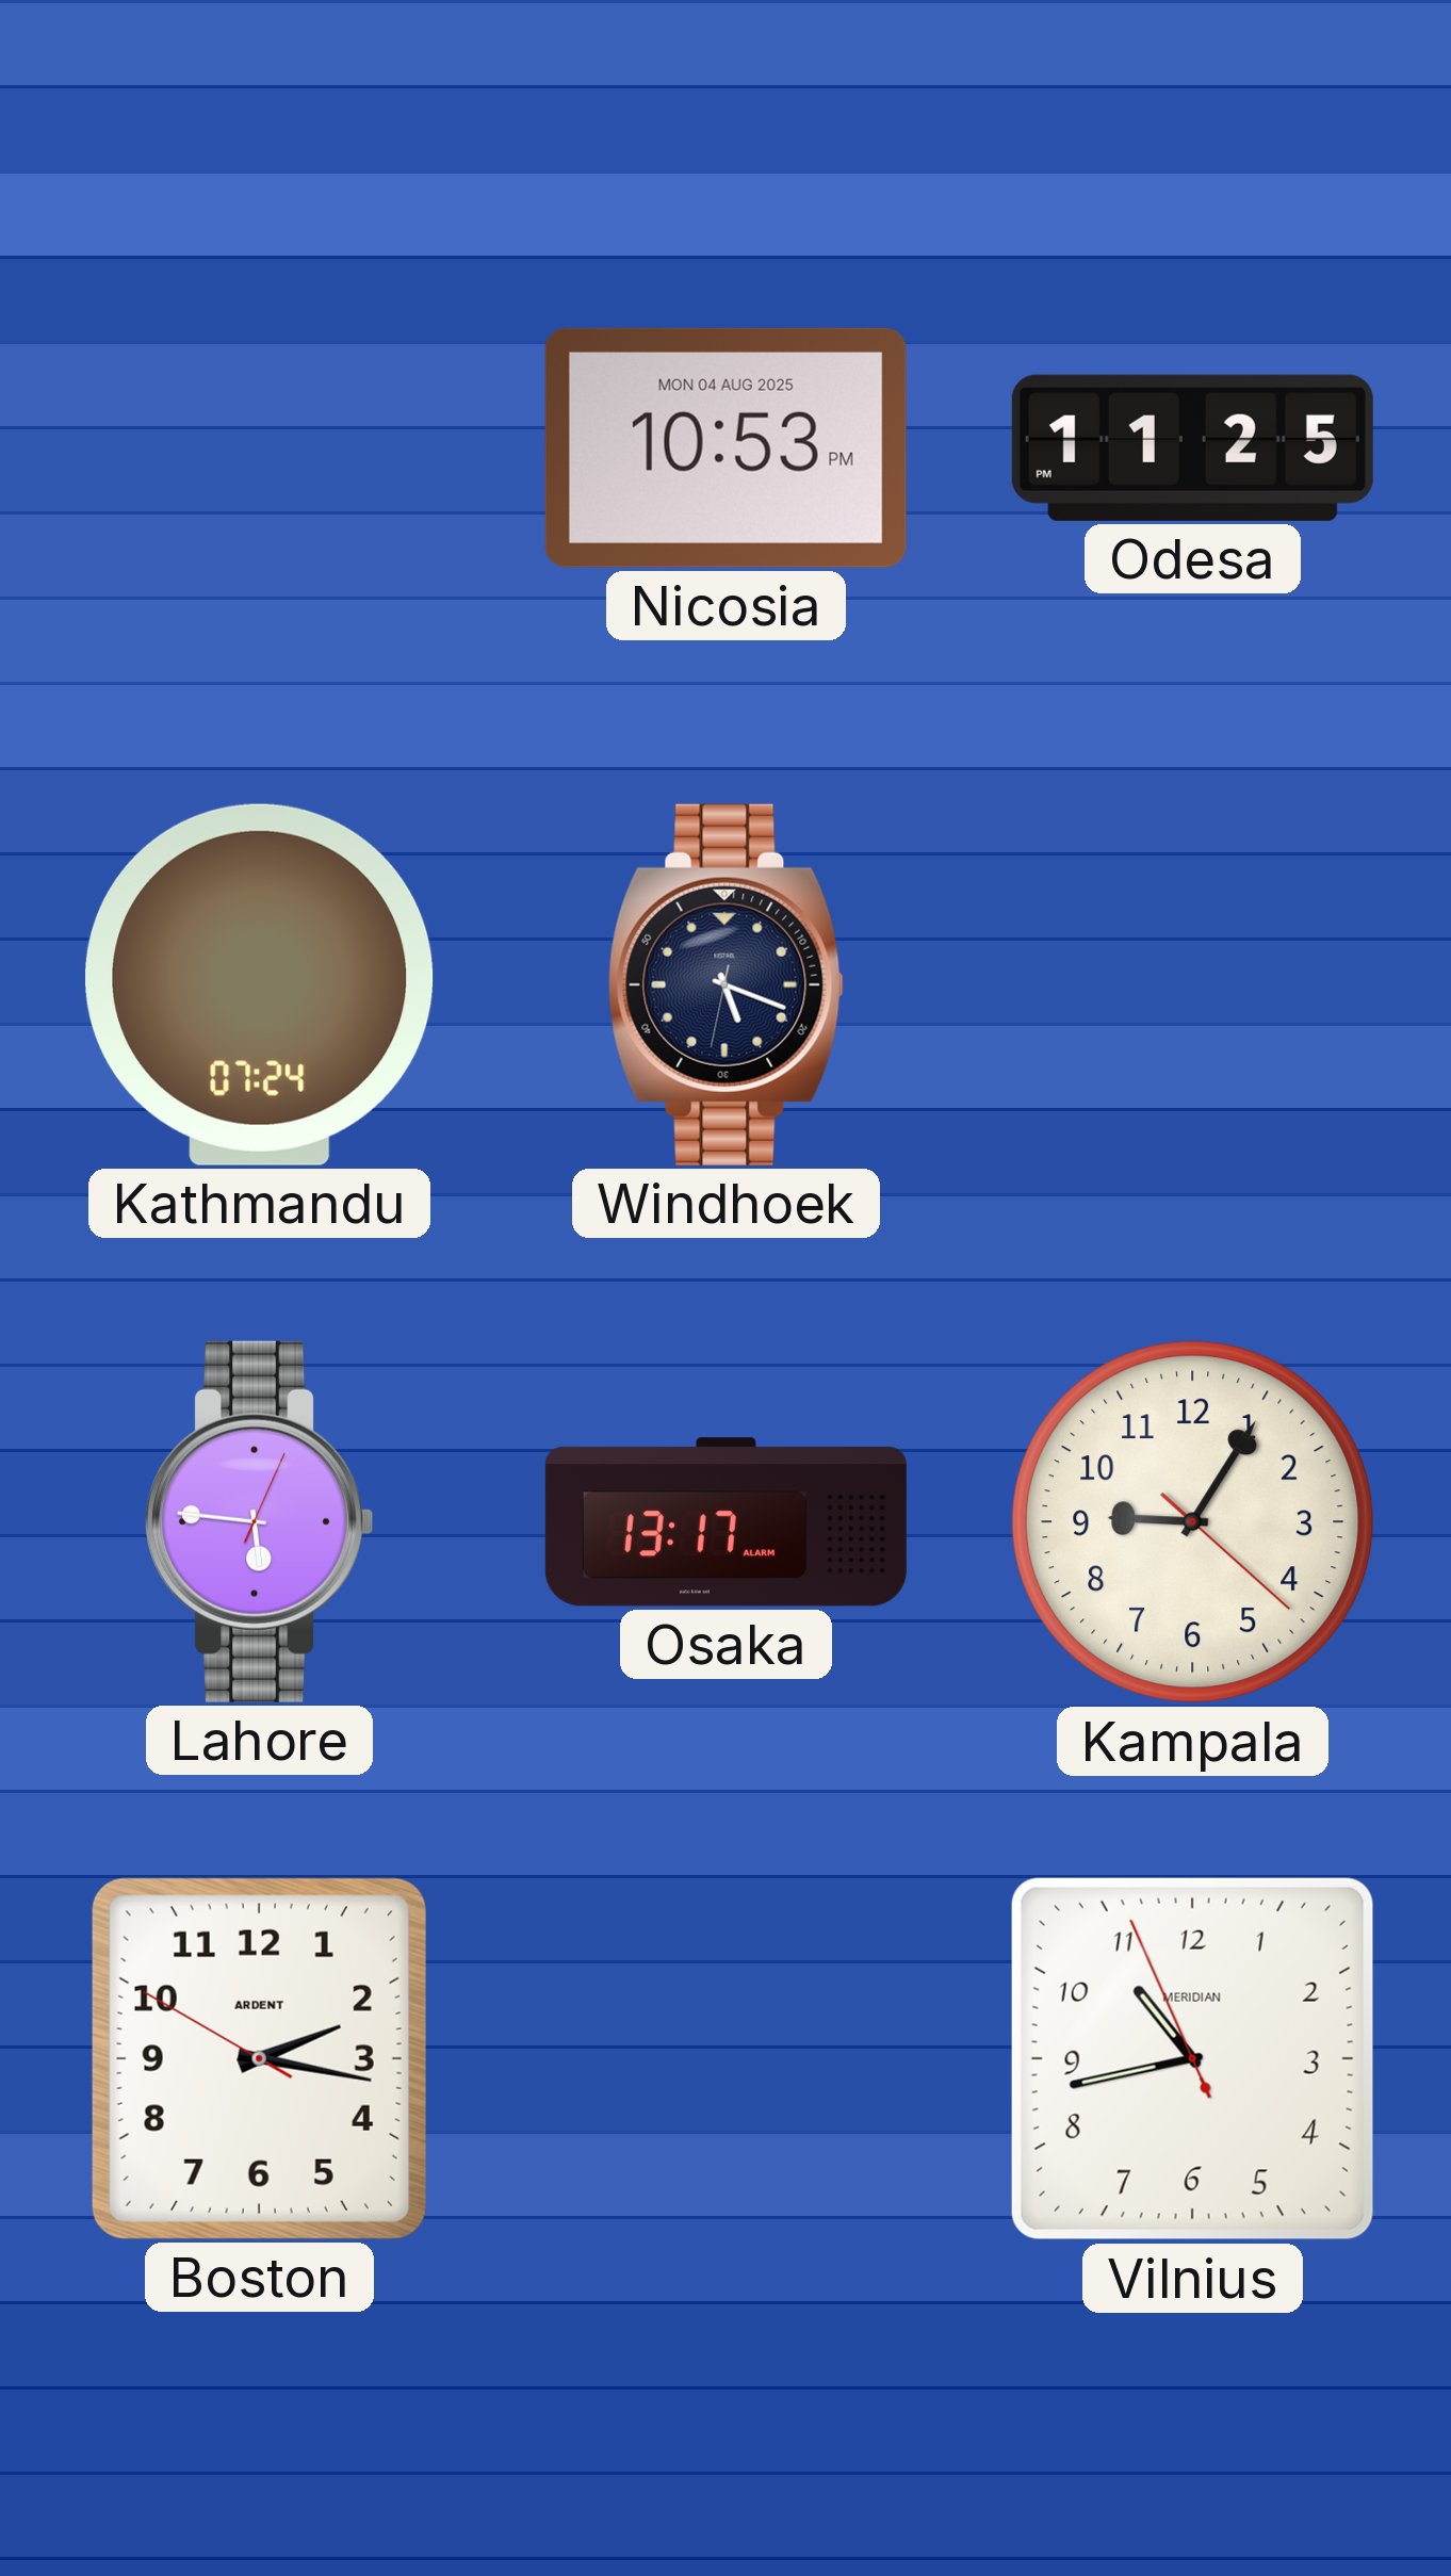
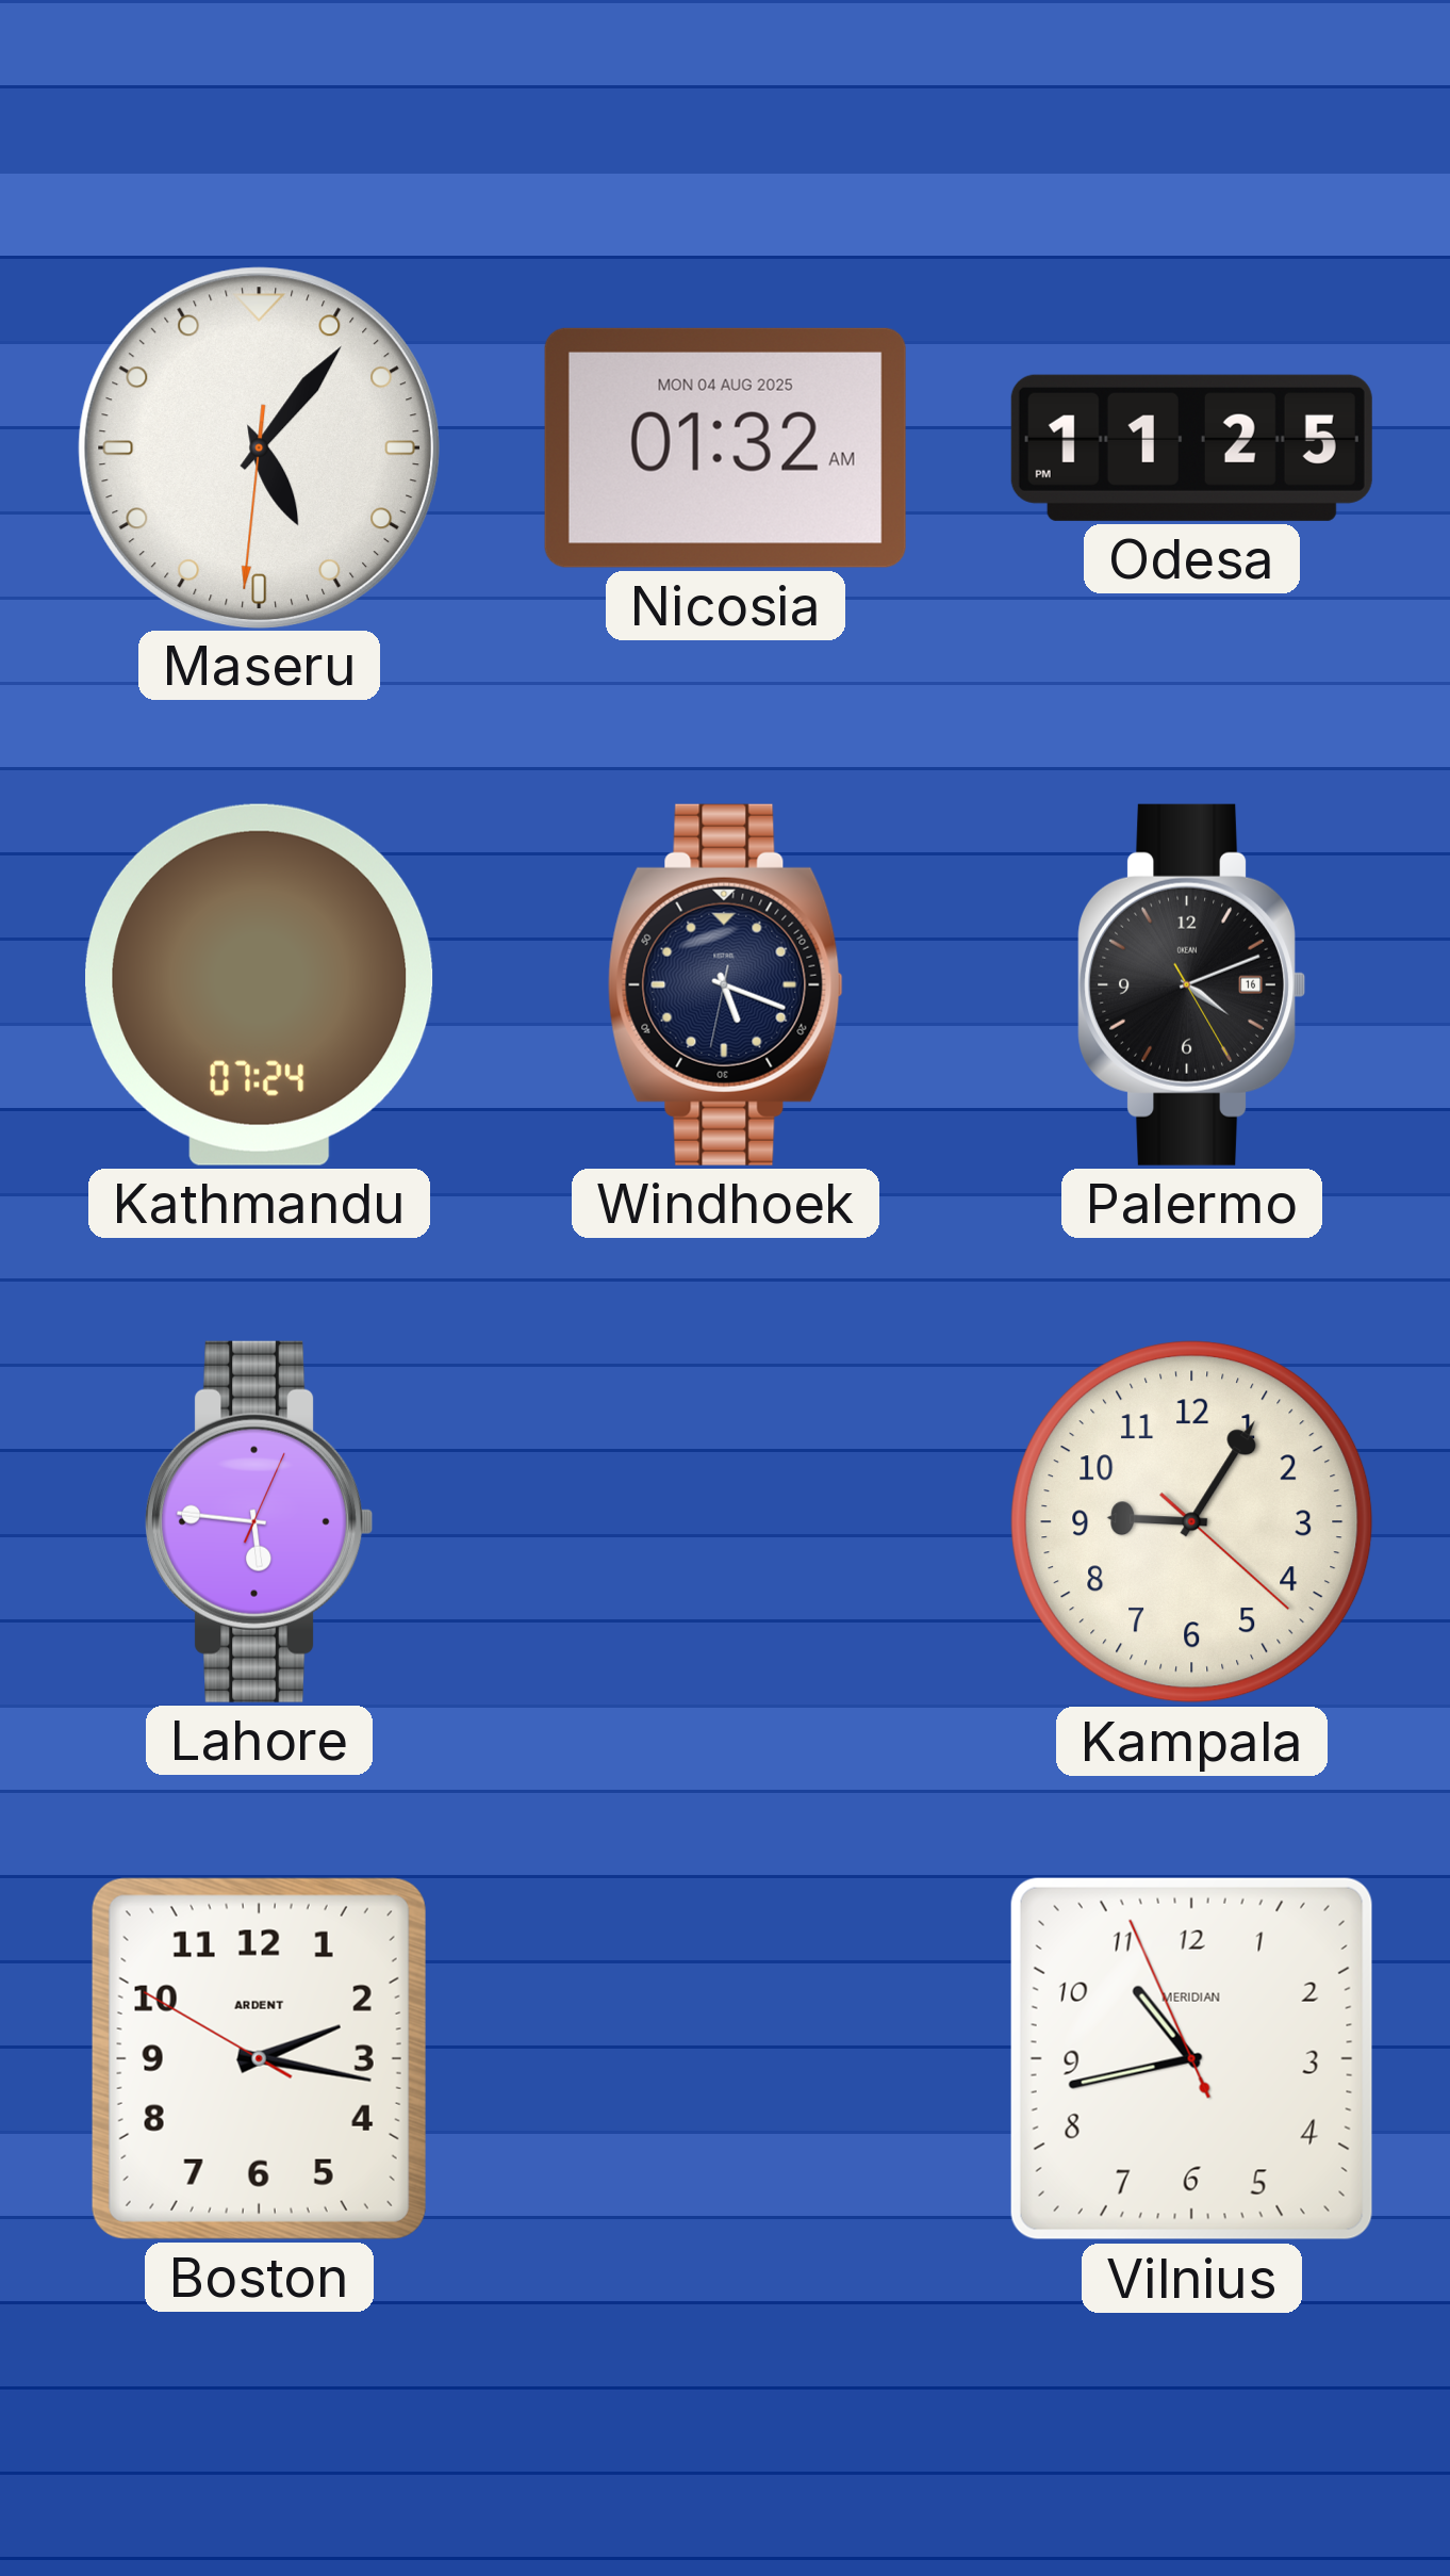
Maseru: none -> 5:06 (259, 447)
Nicosia: 10:53 -> 01:32 (725, 447)
Palermo: none -> 4:11 (1192, 984)
Osaka: 13:17 -> none (725, 1522)
